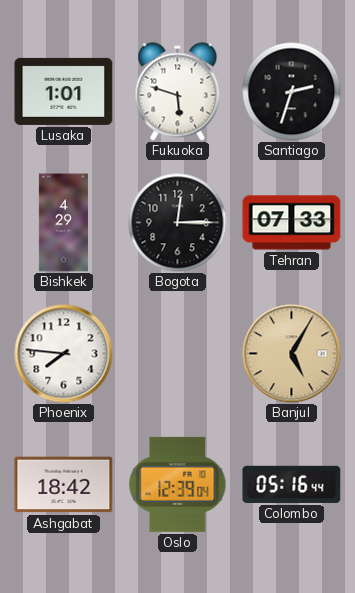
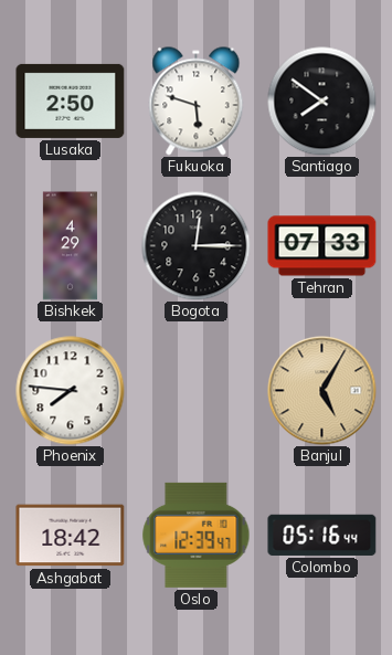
Lusaka: 1:01 -> 2:50 (71, 101)
Santiago: 2:33 -> 7:51 (322, 102)
Oslo: 12:39:04 -> 12:39:47 (197, 535)
